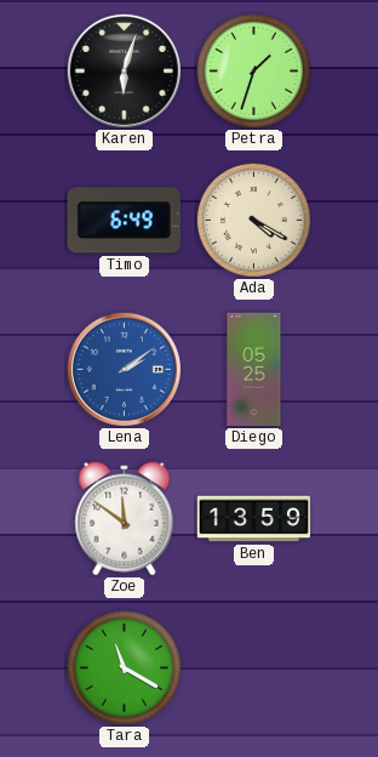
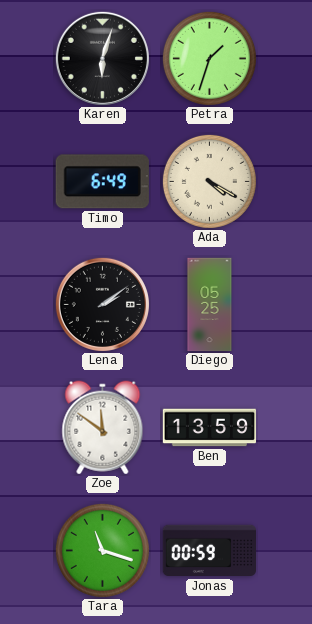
Lena dial: blue -> black (102, 304)
Tara: 11:20 -> 11:18 (102, 550)
Jonas: none -> 00:59 (210, 551)
